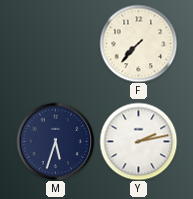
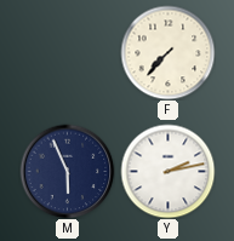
M: 5:33 -> 5:56 (67, 171)
